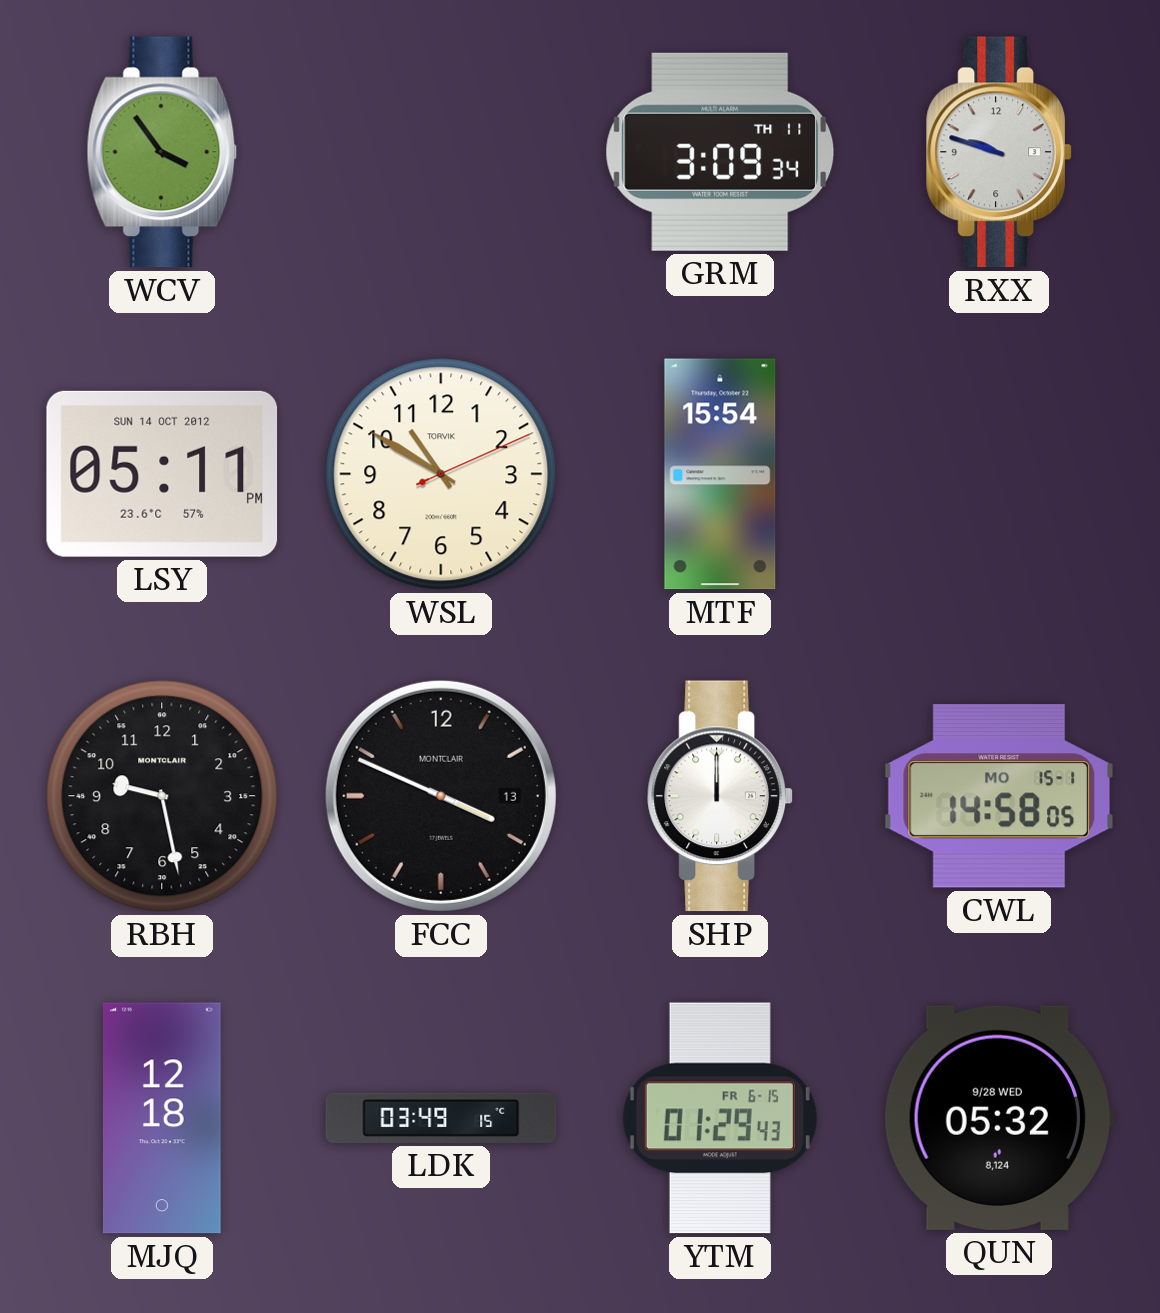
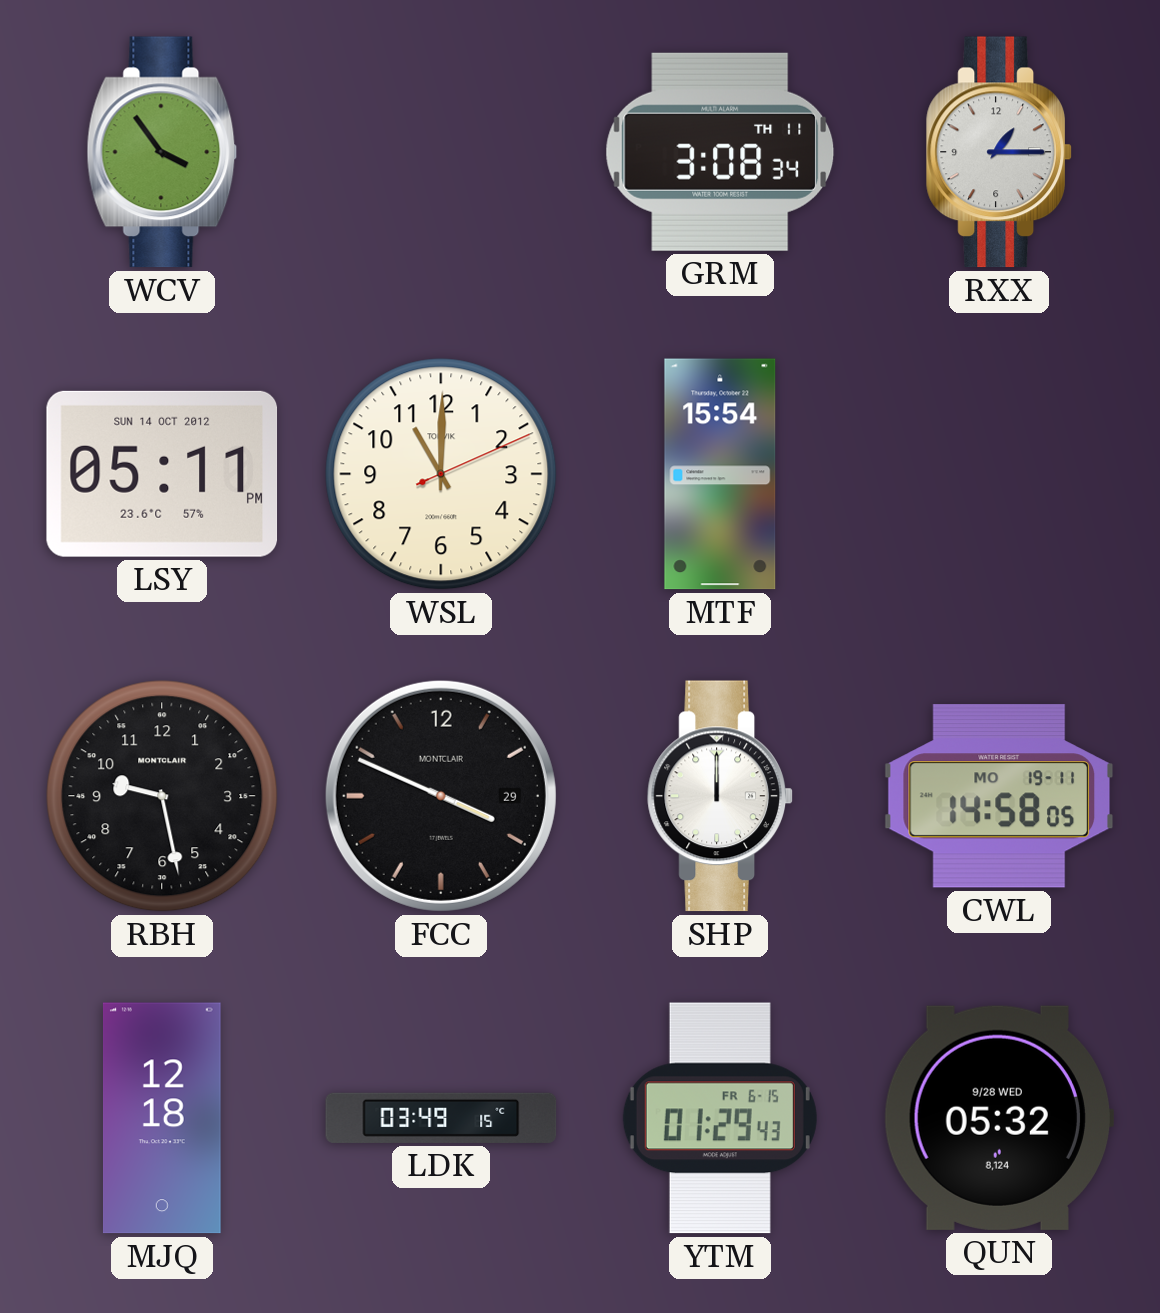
GRM: 3:09 -> 3:08 (720, 152)
RXX: 9:48 -> 1:15 (999, 152)
WSL: 10:50 -> 11:00 (441, 474)
FCC date: 13 -> 29 (441, 796)
CWL date: MO 15-1 -> MO 19-11 (998, 797)
